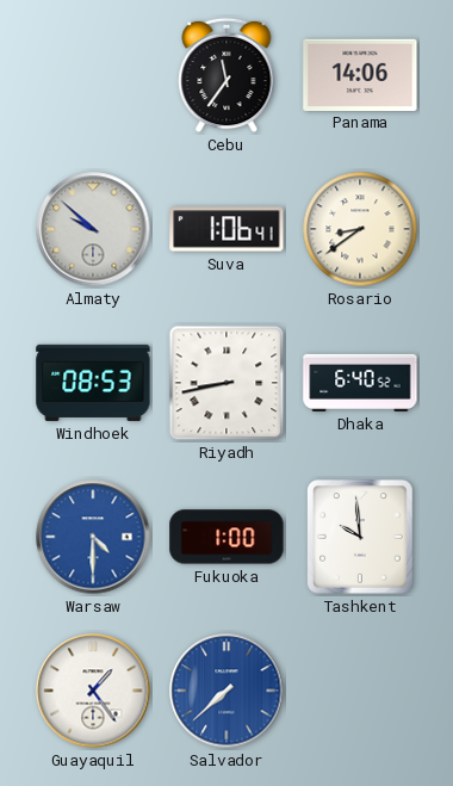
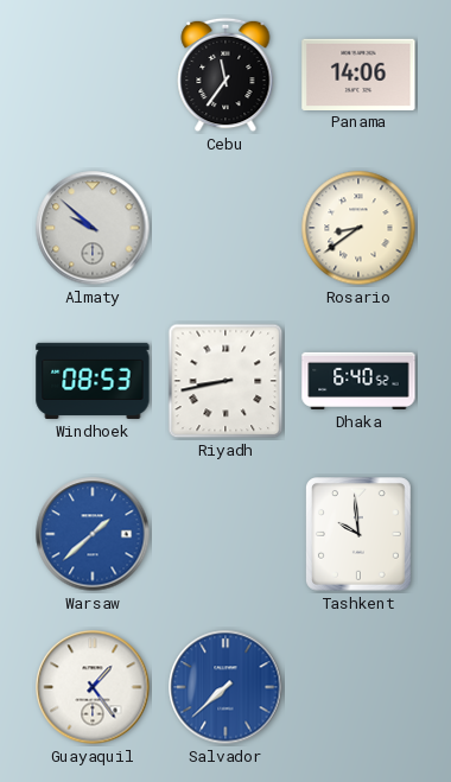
Suva: 1:06 -> none (226, 229)
Warsaw: 4:30 -> 1:38 (93, 534)
Fukuoka: 1:00 -> none (226, 537)
